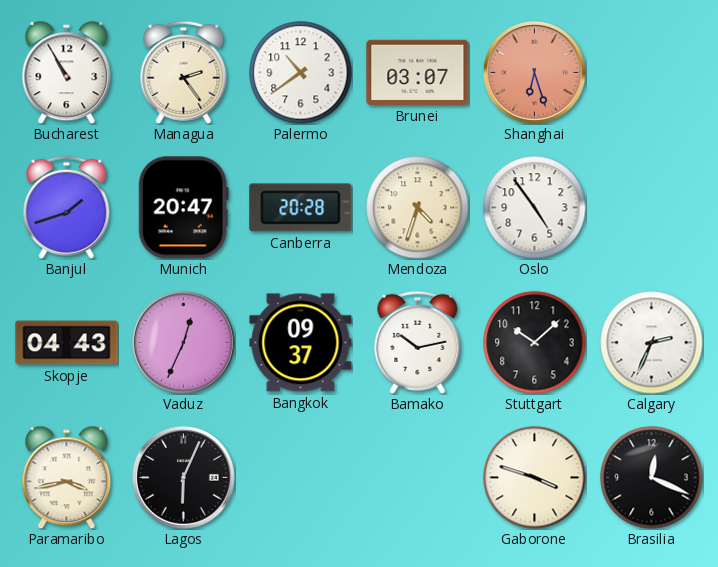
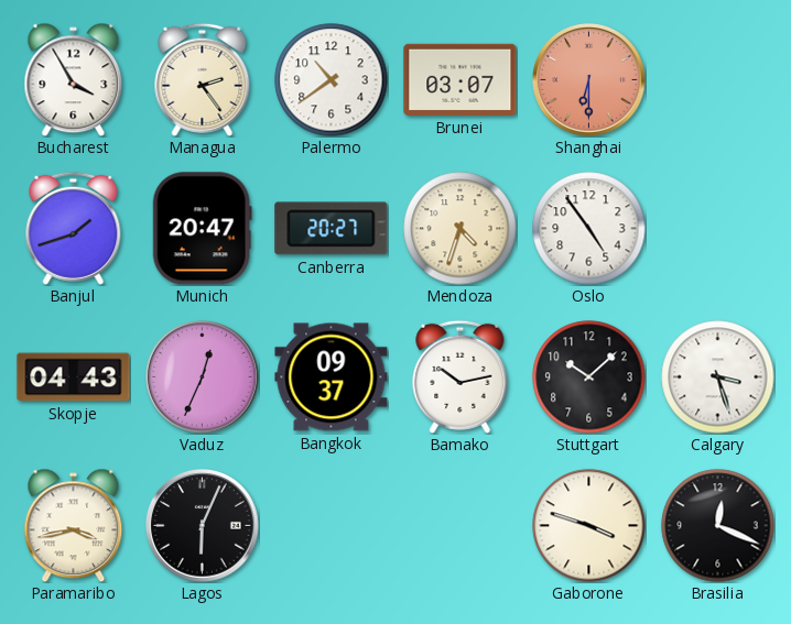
Bucharest: 10:55 -> 3:55 (74, 79)
Shanghai: 6:27 -> 6:30 (589, 80)
Canberra: 20:28 -> 20:27 (332, 229)
Calgary: 2:34 -> 3:27 (718, 377)
